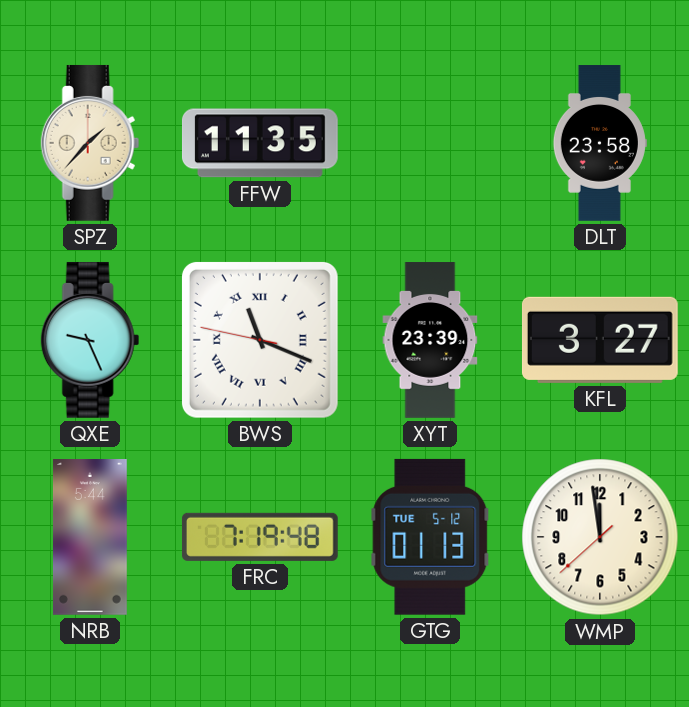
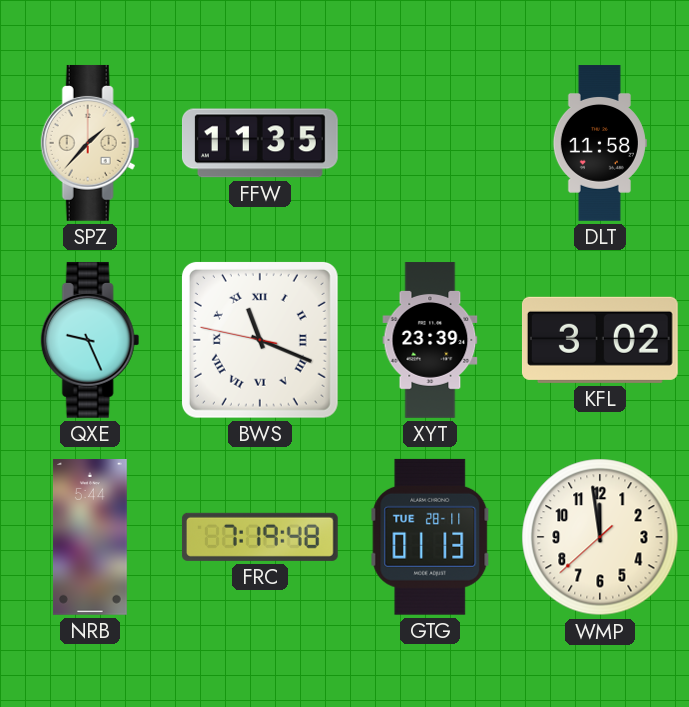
DLT: 23:58 -> 11:58 (600, 143)
KFL: 3:27 -> 3:02 (600, 340)
GTG date: TUE 5-12 -> TUE 28-11 (430, 537)
